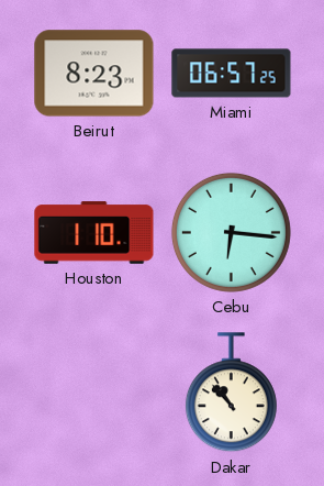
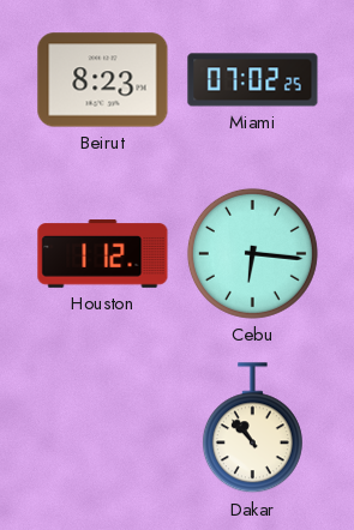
Miami: 06:57 -> 07:02 (253, 80)
Houston: 1:10 -> 1:12 (103, 254)
